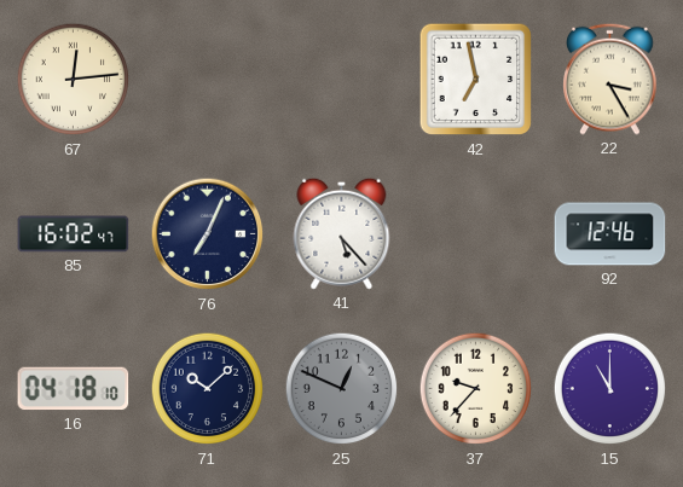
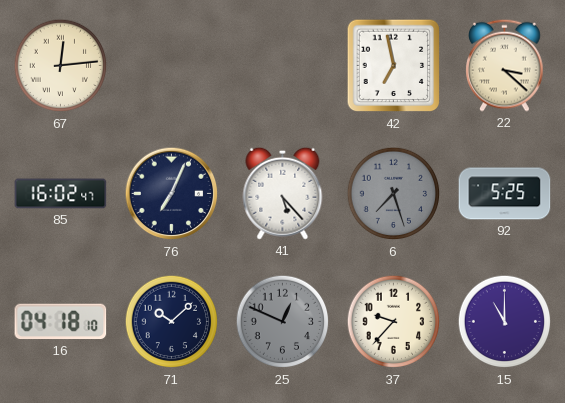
22: 3:25 -> 3:22 (505, 65)
6: none -> 7:27 (394, 194)
92: 12:46 -> 5:25 (505, 194)
